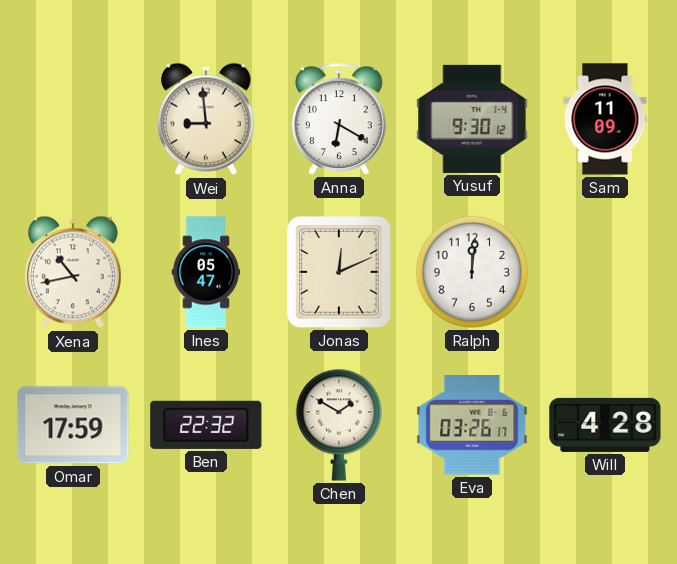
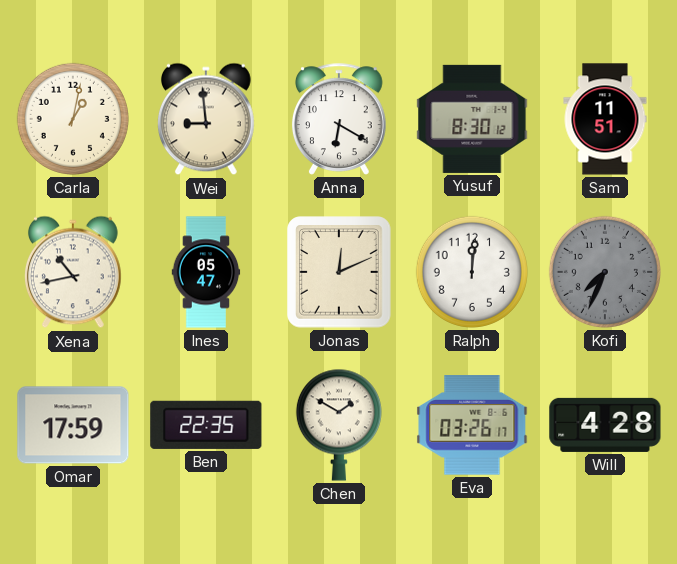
Carla: none -> 1:02 (73, 119)
Yusuf: 9:30 -> 8:30 (472, 119)
Sam: 11:09 -> 11:51 (605, 119)
Kofi: none -> 7:34 (605, 272)
Ben: 22:32 -> 22:35 (206, 425)
